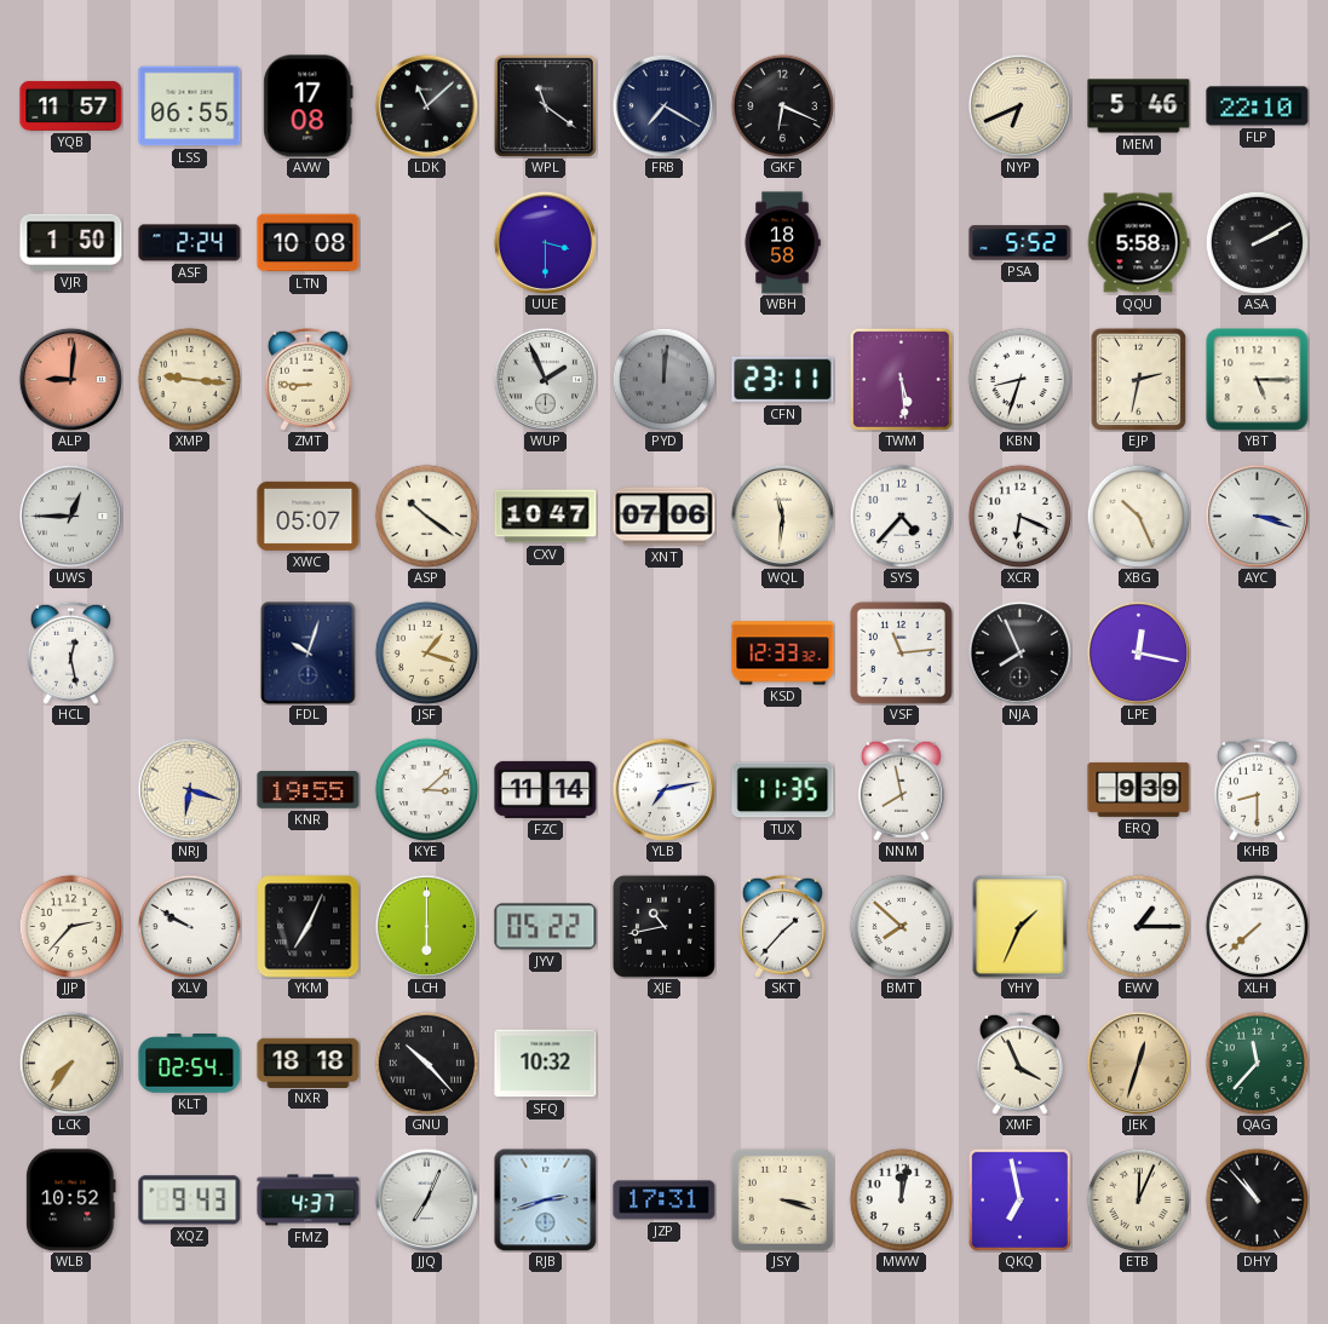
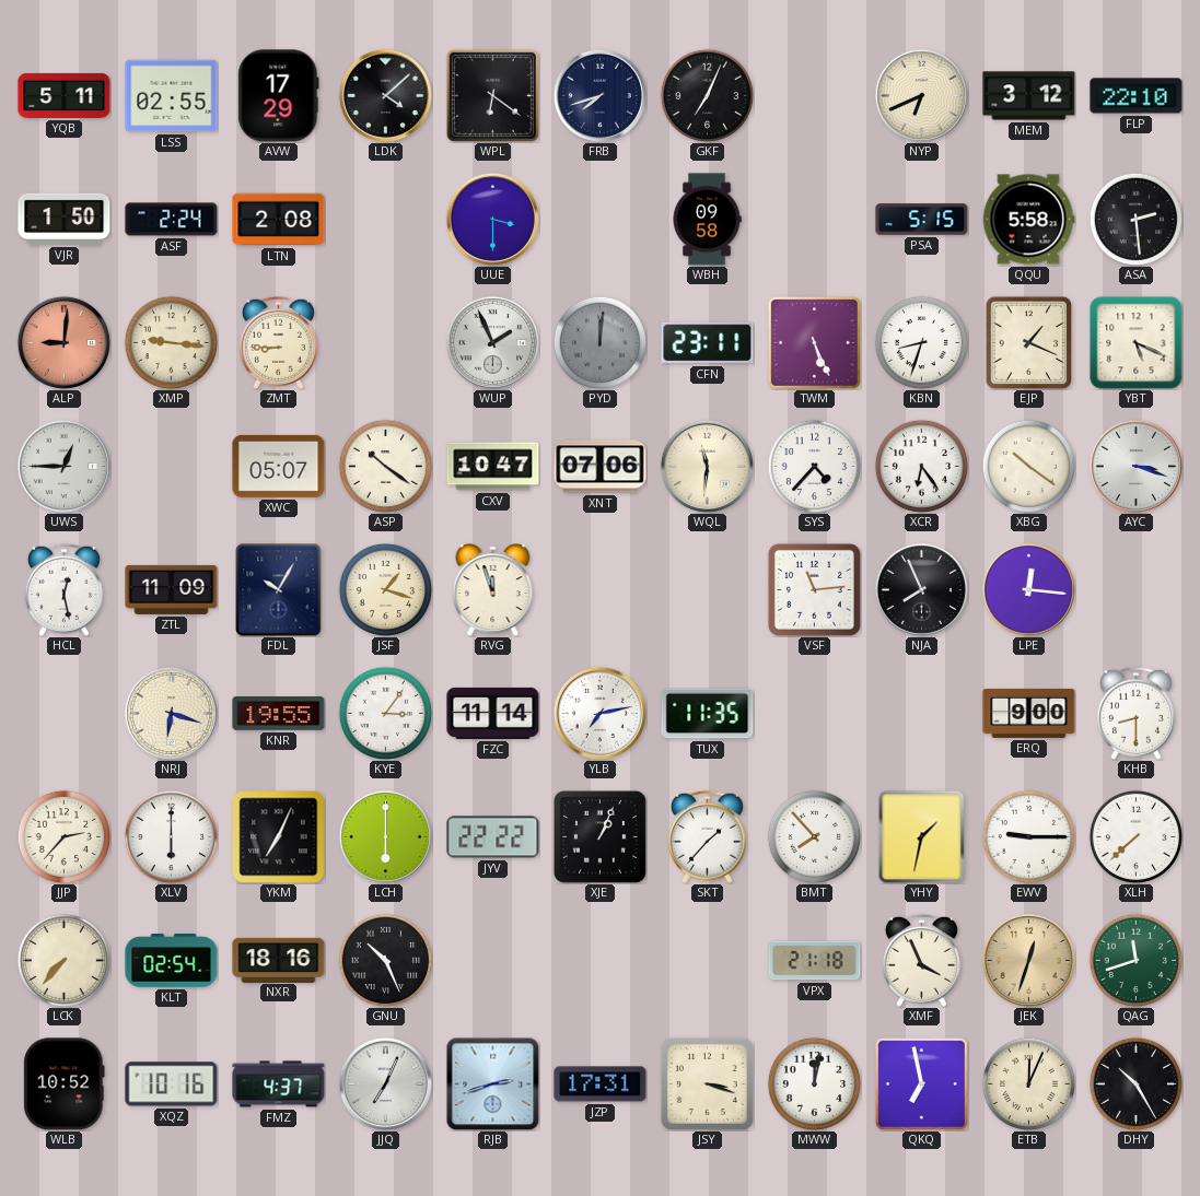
YQB: 11:57 -> 5:11 (65, 95)
LSS: 06:55 -> 02:55 (172, 96)
AVW: 17:08 -> 17:29 (279, 96)
LDK: 11:08 -> 4:08 (385, 95)
WPL: 11:21 -> 6:21 (492, 95)
FRB: 7:20 -> 7:42 (599, 95)
GKF: 6:19 -> 7:04 (707, 95)
MEM: 5:46 -> 3:12 (1029, 96)
LTN: 10:08 -> 2:08 (279, 220)
WBH: 18:58 -> 09:58 (707, 220)
PSA: 5:52 -> 5:15 (922, 220)
ASA: 2:10 -> 2:29 (1135, 219)
TWM: 5:29 -> 5:26 (814, 342)
EJP: 2:32 -> 1:19 (1029, 342)
YBT: 5:15 -> 5:19 (1137, 343)
XCR: 6:19 -> 6:24 (921, 466)
XBG: 10:26 -> 10:21 (1028, 466)
ZTL: none -> 11:09 (172, 589)
FDL: 10:03 -> 10:05 (279, 590)
RVG: none -> 11:57 (493, 590)
KSD: 12:33 -> none (783, 654)
LPE: 12:17 -> 12:16 (1028, 589)
KYE: 3:08 -> 3:06 (385, 713)
NNM: 7:58 -> none (901, 789)
ERQ: 9:39 -> 9:00 (1029, 713)
XLV: 9:50 -> 6:00 (171, 836)
JYV: 05:22 -> 22:22 (493, 837)
XJE: 10:43 -> 1:04 (599, 836)
BMT: 7:52 -> 7:53 (814, 836)
YHY: 1:34 -> 1:32 (922, 836)
EWV: 1:15 -> 9:15 (1028, 836)
LCK: 7:36 -> 7:37 (63, 960)
NXR: 18:18 -> 18:16 (279, 960)
GNU: 10:23 -> 10:26 (385, 960)
SFQ: 10:32 -> none (546, 1064)
VPX: none -> 21:18 (815, 961)
QAG: 11:37 -> 11:42 (1135, 960)
XQZ: 9:43 -> 10:16 (172, 1084)
DHY: 10:53 -> 10:25 (1135, 1083)
